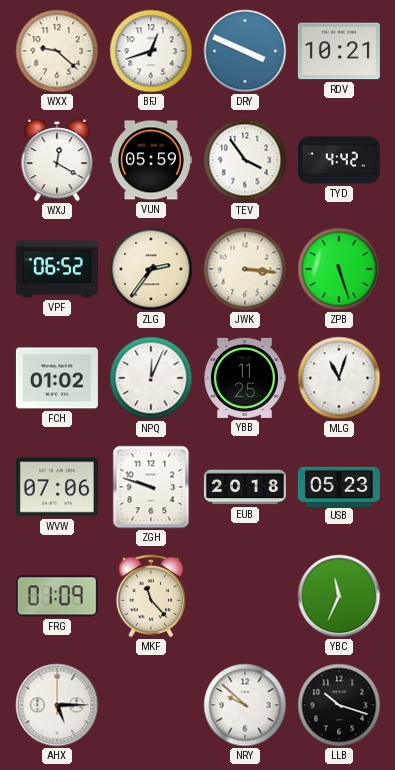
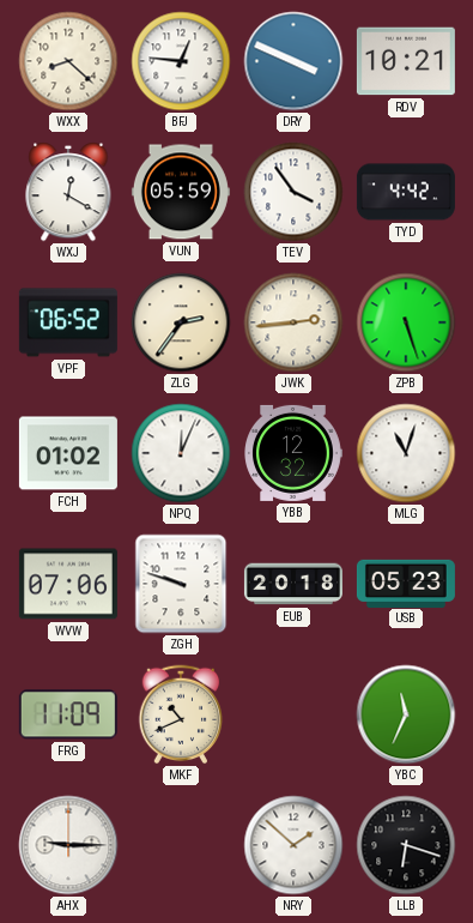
WXX: 9:22 -> 8:22 (68, 61)
BFJ: 12:42 -> 12:46 (181, 61)
JWK: 3:16 -> 2:44 (293, 322)
YBB: 11:25 -> 12:32 (293, 453)
FRG: 01:09 -> 11:09 (68, 714)
MKF: 11:23 -> 10:41 (181, 714)
AHX: 5:15 -> 9:15 (68, 845)
NRY: 9:52 -> 1:52 (293, 845)
LLB: 10:18 -> 6:18 (406, 845)
